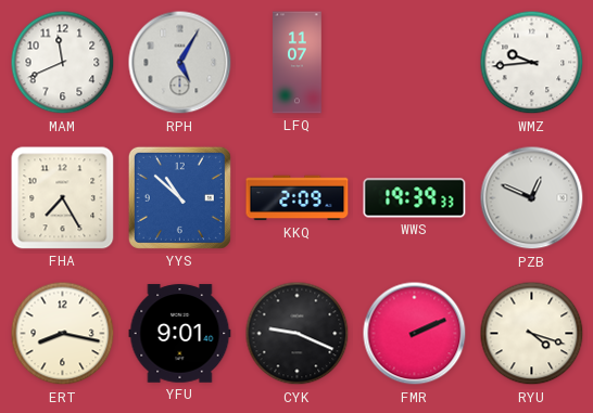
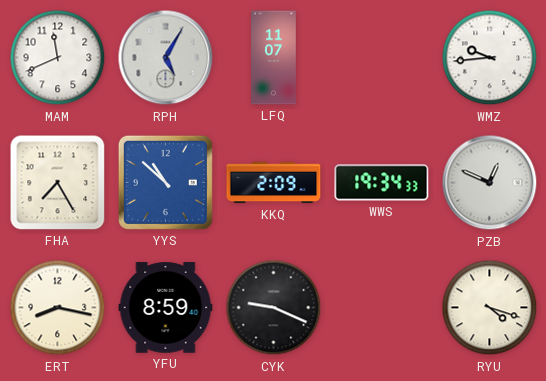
WWS: 19:39 -> 19:34 (382, 183)
YFU: 9:01 -> 8:59 (166, 308)
FMR: 2:11 -> none (415, 334)
